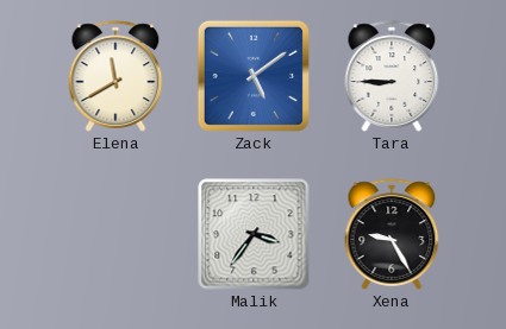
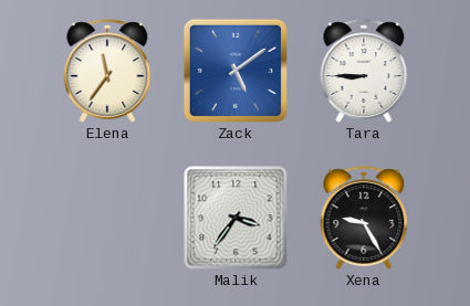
Elena: 11:40 -> 11:36 (107, 71)
